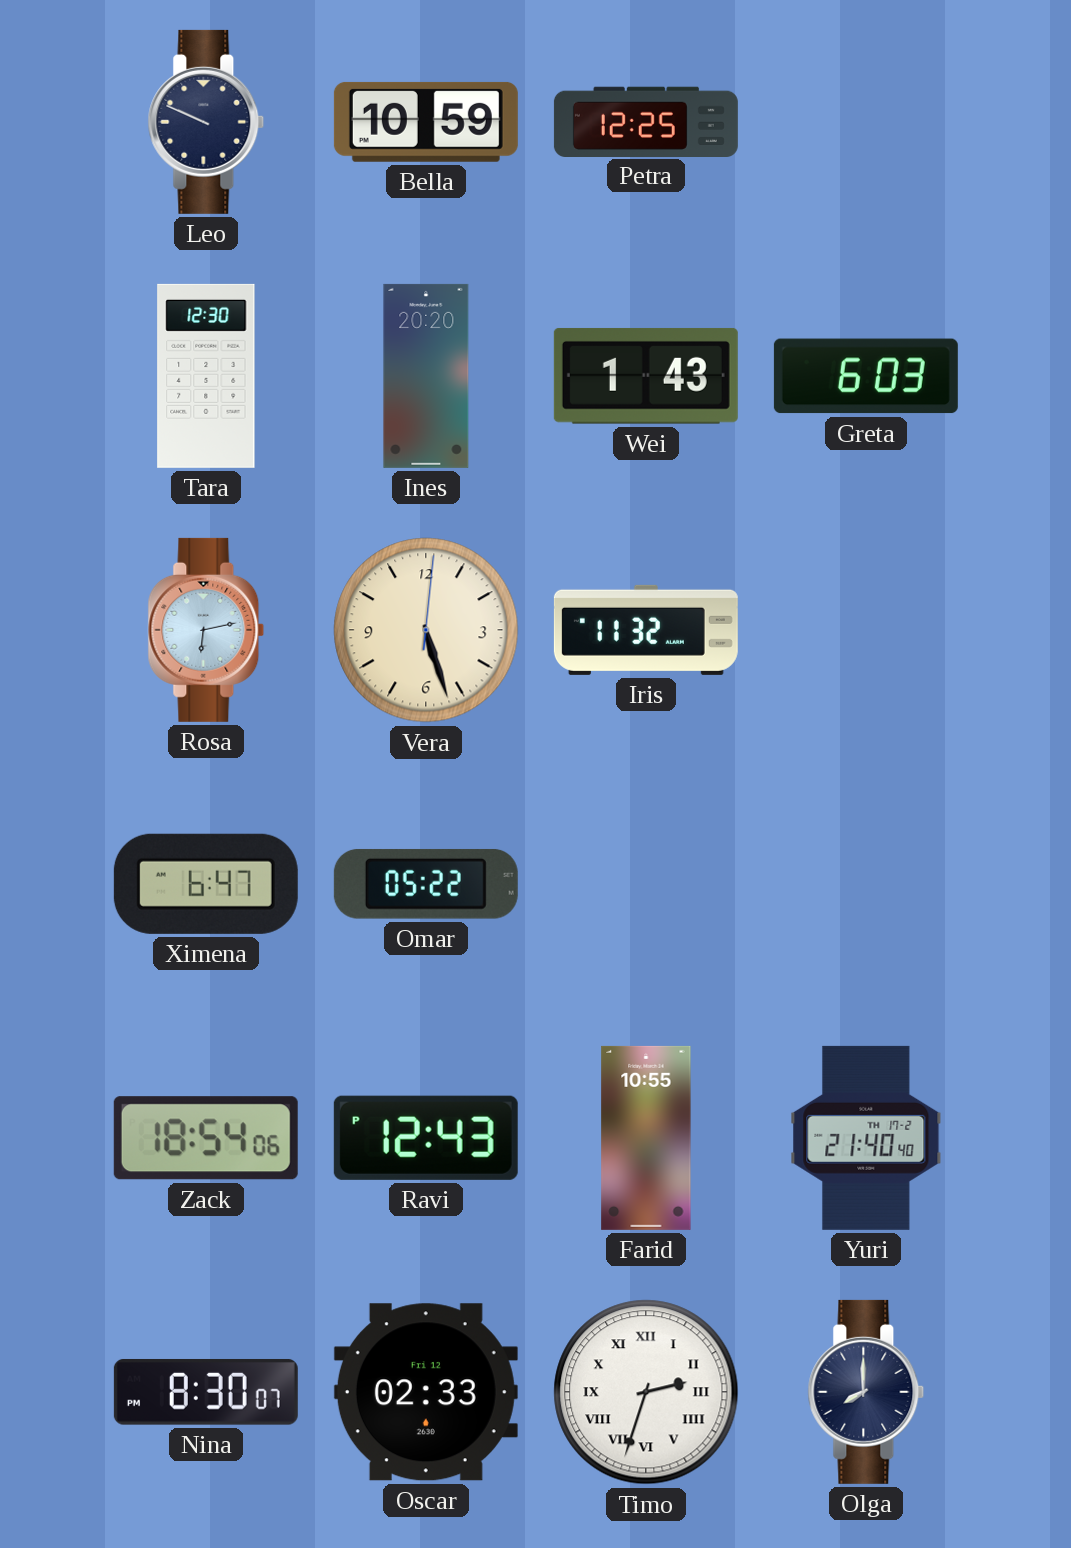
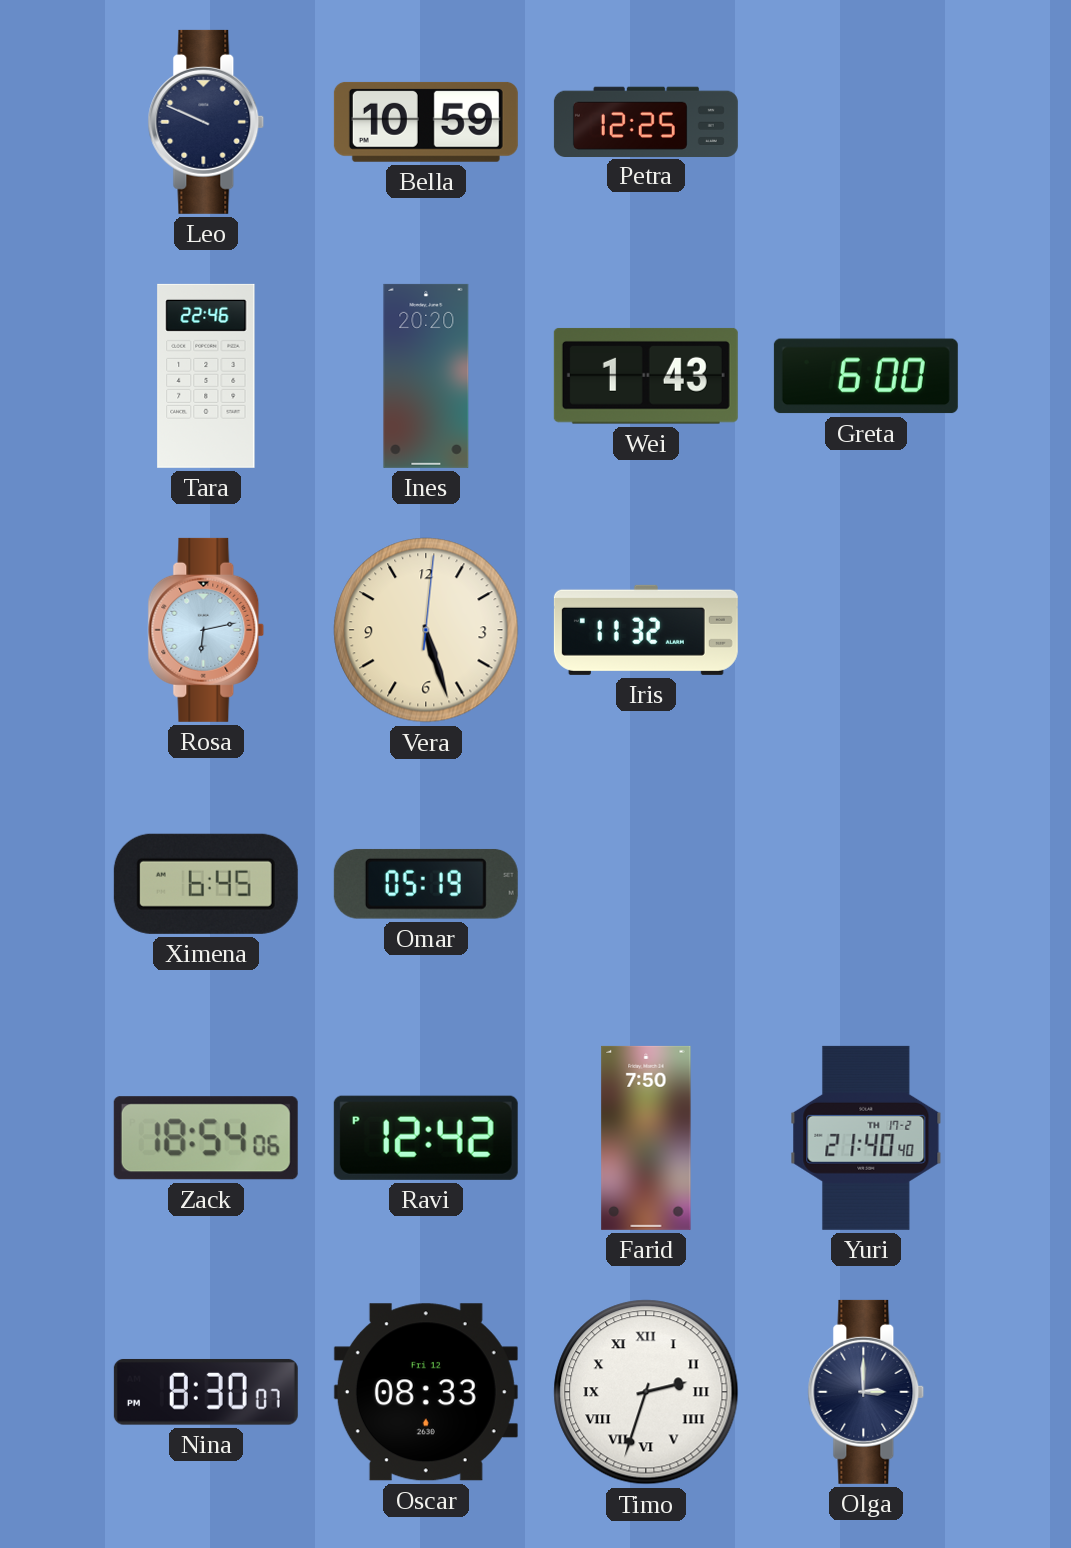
Tara: 12:30 -> 22:46 (206, 376)
Greta: 6:03 -> 6:00 (866, 376)
Ximena: 6:47 -> 6:45 (206, 884)
Omar: 05:22 -> 05:19 (426, 884)
Ravi: 12:43 -> 12:42 (426, 1138)
Farid: 10:55 -> 7:50 (646, 1138)
Oscar: 02:33 -> 08:33 (426, 1392)
Olga: 8:00 -> 3:00 (866, 1392)
